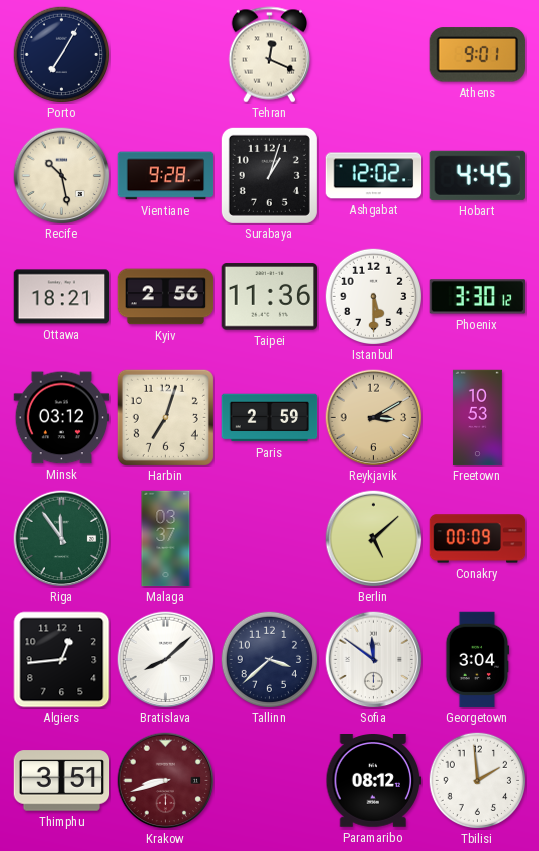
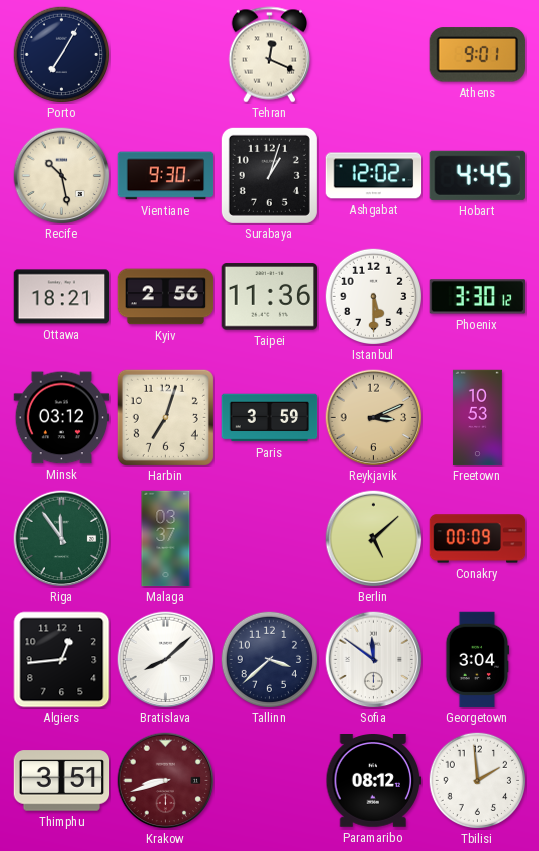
Vientiane: 9:28 -> 9:30 (166, 176)
Paris: 2:59 -> 3:59 (270, 418)
Reykjavik: 3:10 -> 3:11 (374, 418)
